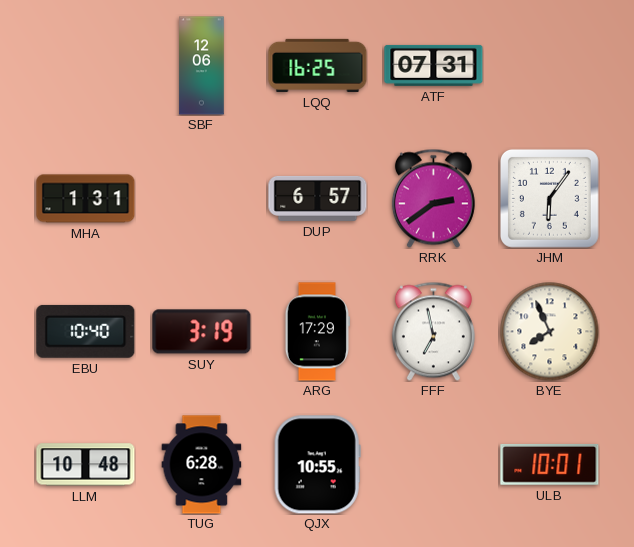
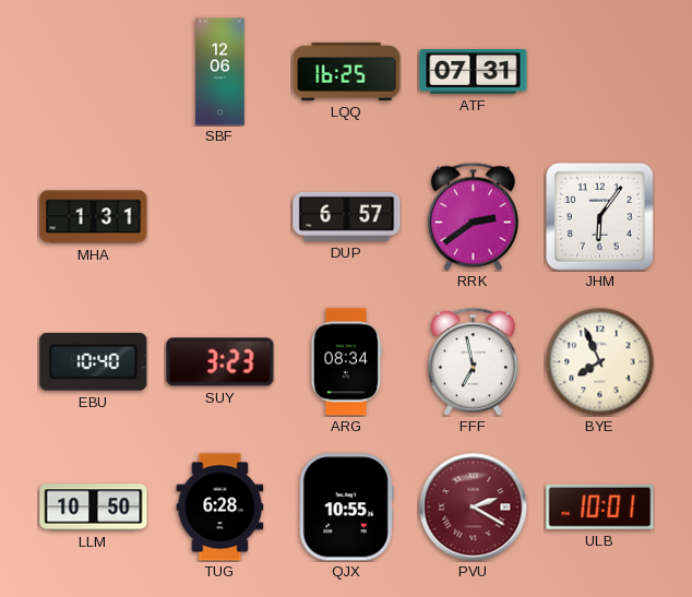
SUY: 3:19 -> 3:23 (220, 362)
ARG: 17:29 -> 08:34 (346, 362)
LLM: 10:48 -> 10:50 (94, 508)
PVU: none -> 2:20 (474, 508)
